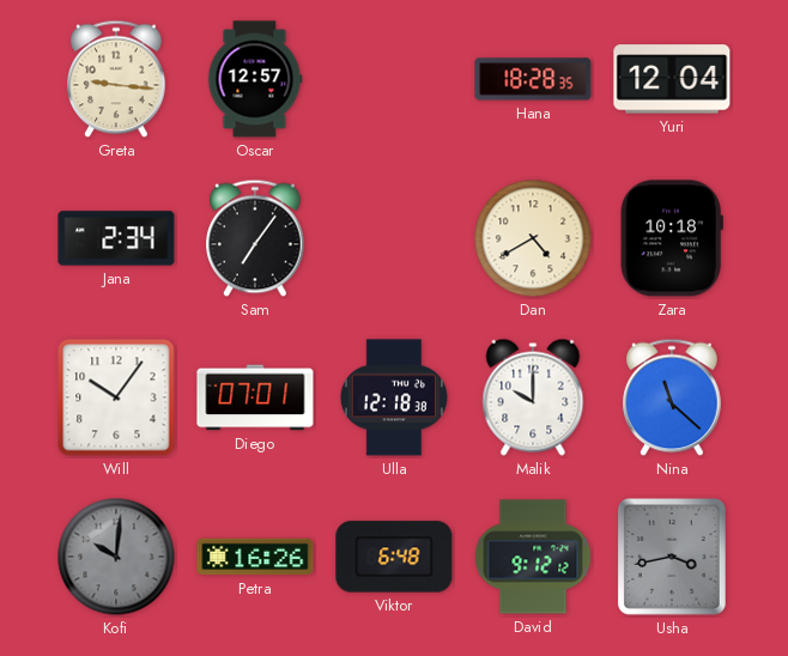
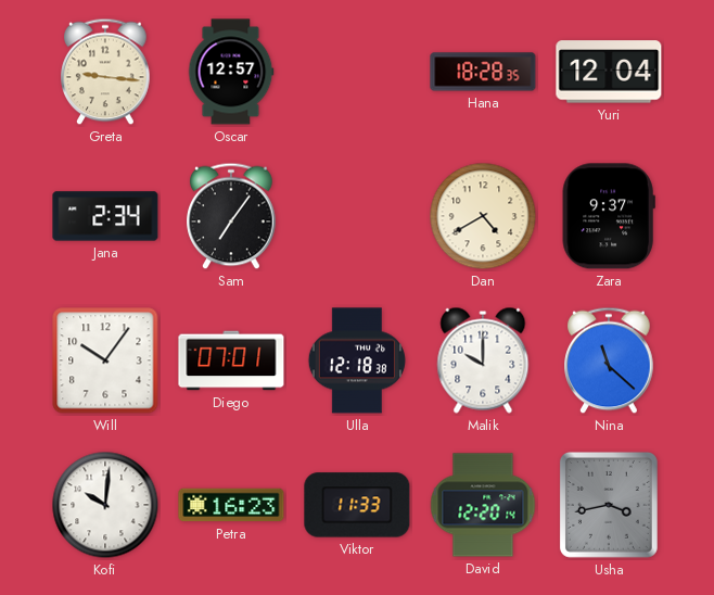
Zara: 10:18 -> 9:37 (609, 216)
Kofi dial: grey -> white (105, 505)
Petra: 16:26 -> 16:23 (231, 505)
Viktor: 6:48 -> 11:33 (357, 505)
David: 9:12 -> 12:20 (483, 505)
